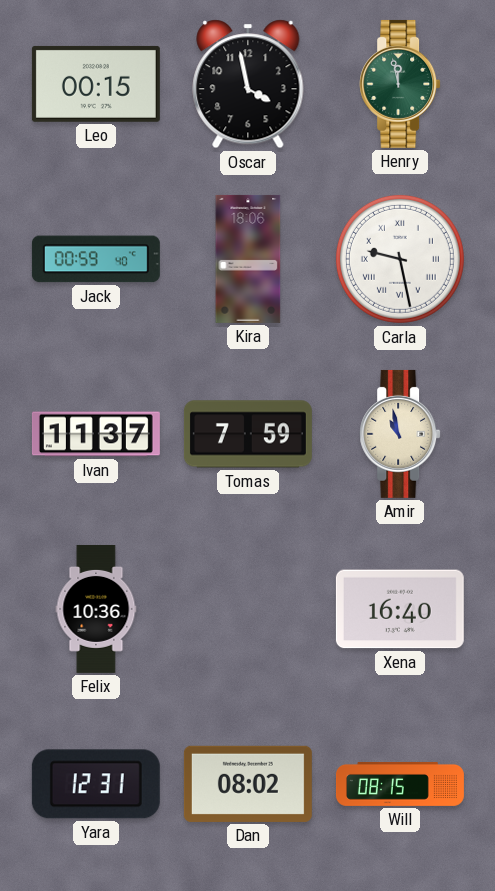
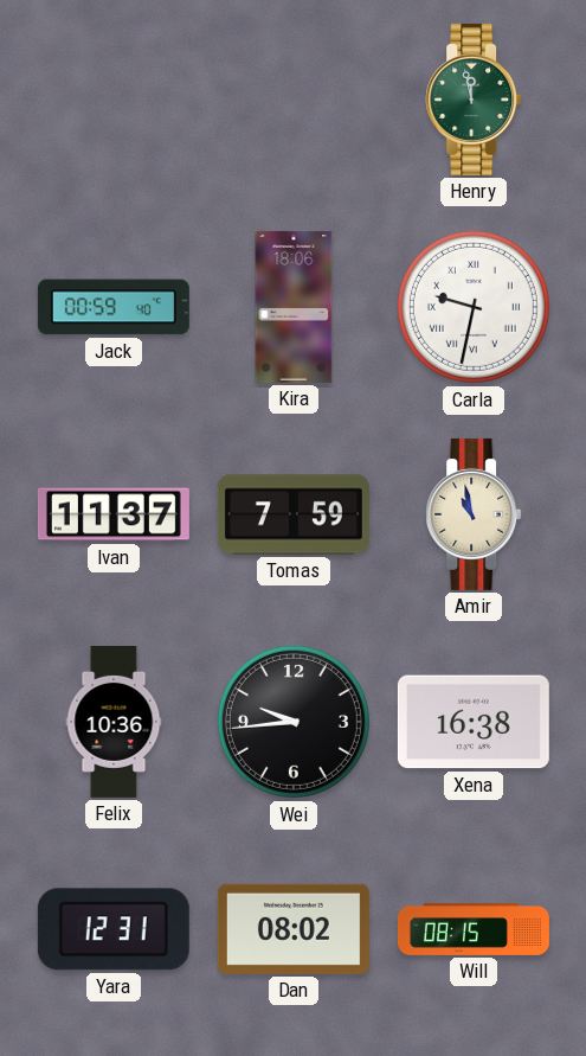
Leo: 00:15 -> none (96, 84)
Oscar: 3:58 -> none (248, 84)
Carla: 9:28 -> 9:32 (474, 307)
Wei: none -> 9:44 (294, 722)
Xena: 16:40 -> 16:38 (474, 722)
